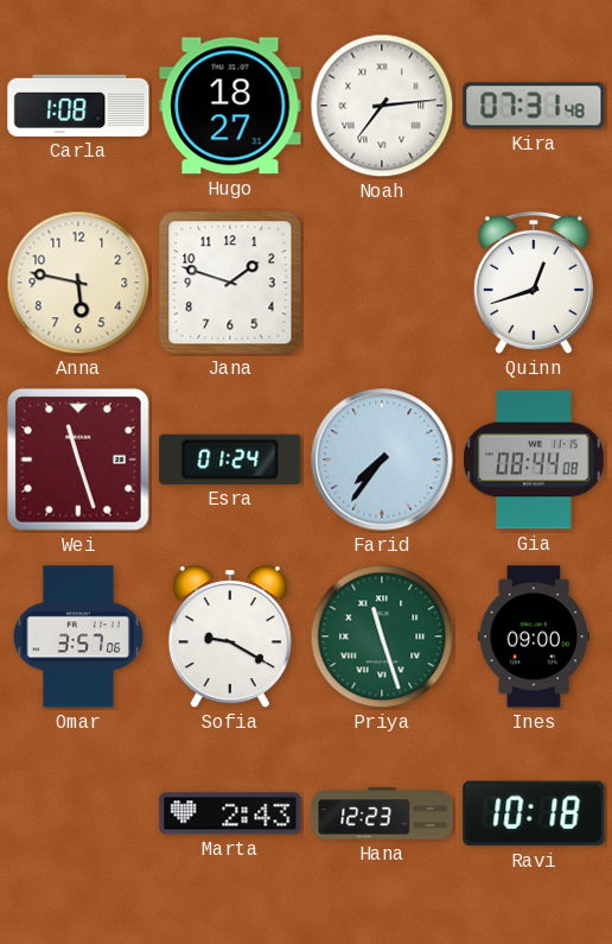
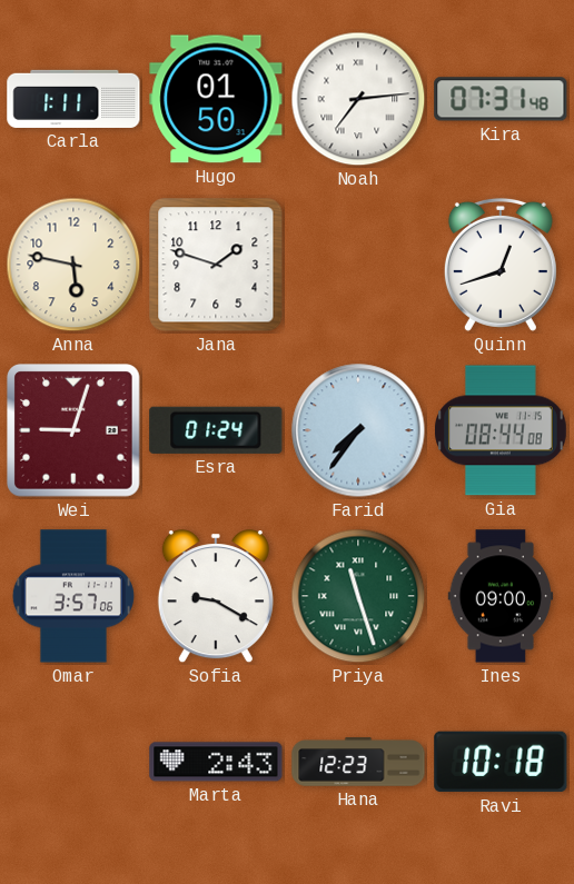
Carla: 1:08 -> 1:11 (73, 99)
Hugo: 18:27 -> 01:50 (216, 99)
Wei: 11:27 -> 9:03 (75, 431)
